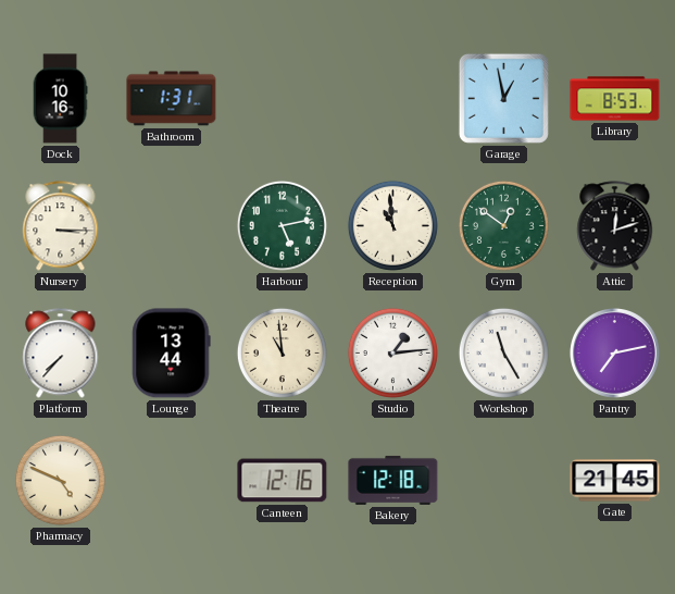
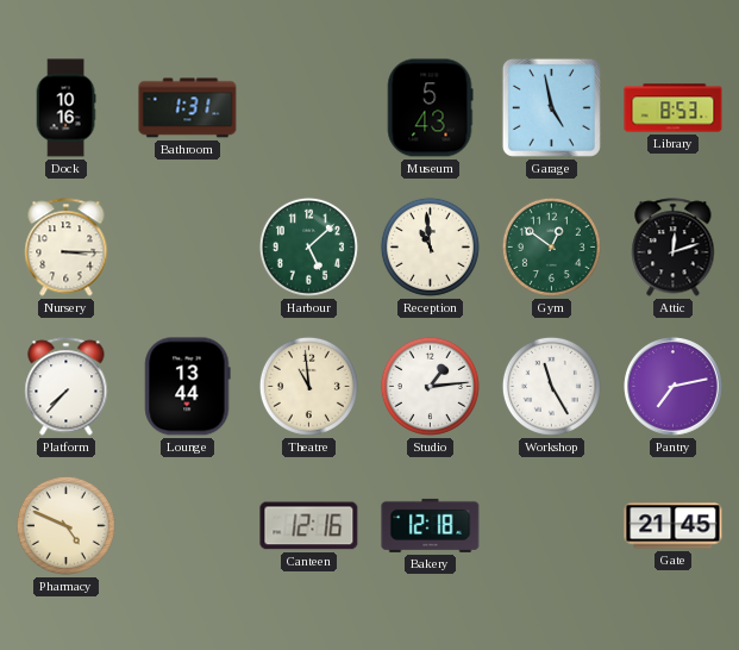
Museum: none -> 5:43 (430, 108)
Garage: 12:58 -> 4:58 (551, 107)
Harbour: 5:13 -> 5:08 (308, 246)
